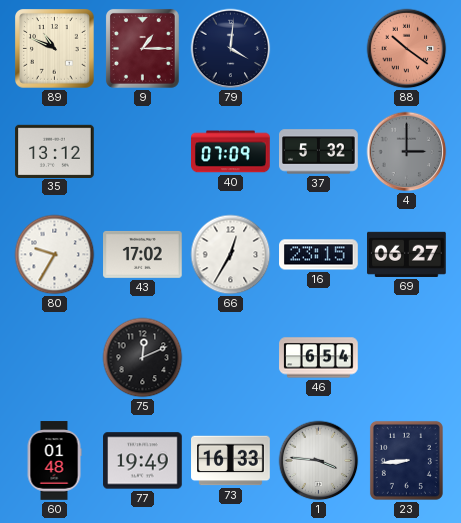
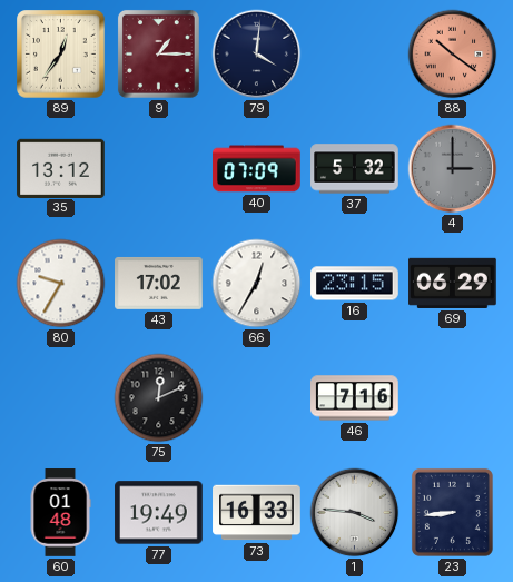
89: 10:49 -> 12:36 (61, 55)
69: 06:27 -> 06:29 (453, 283)
46: 6:54 -> 7:16 (355, 398)
